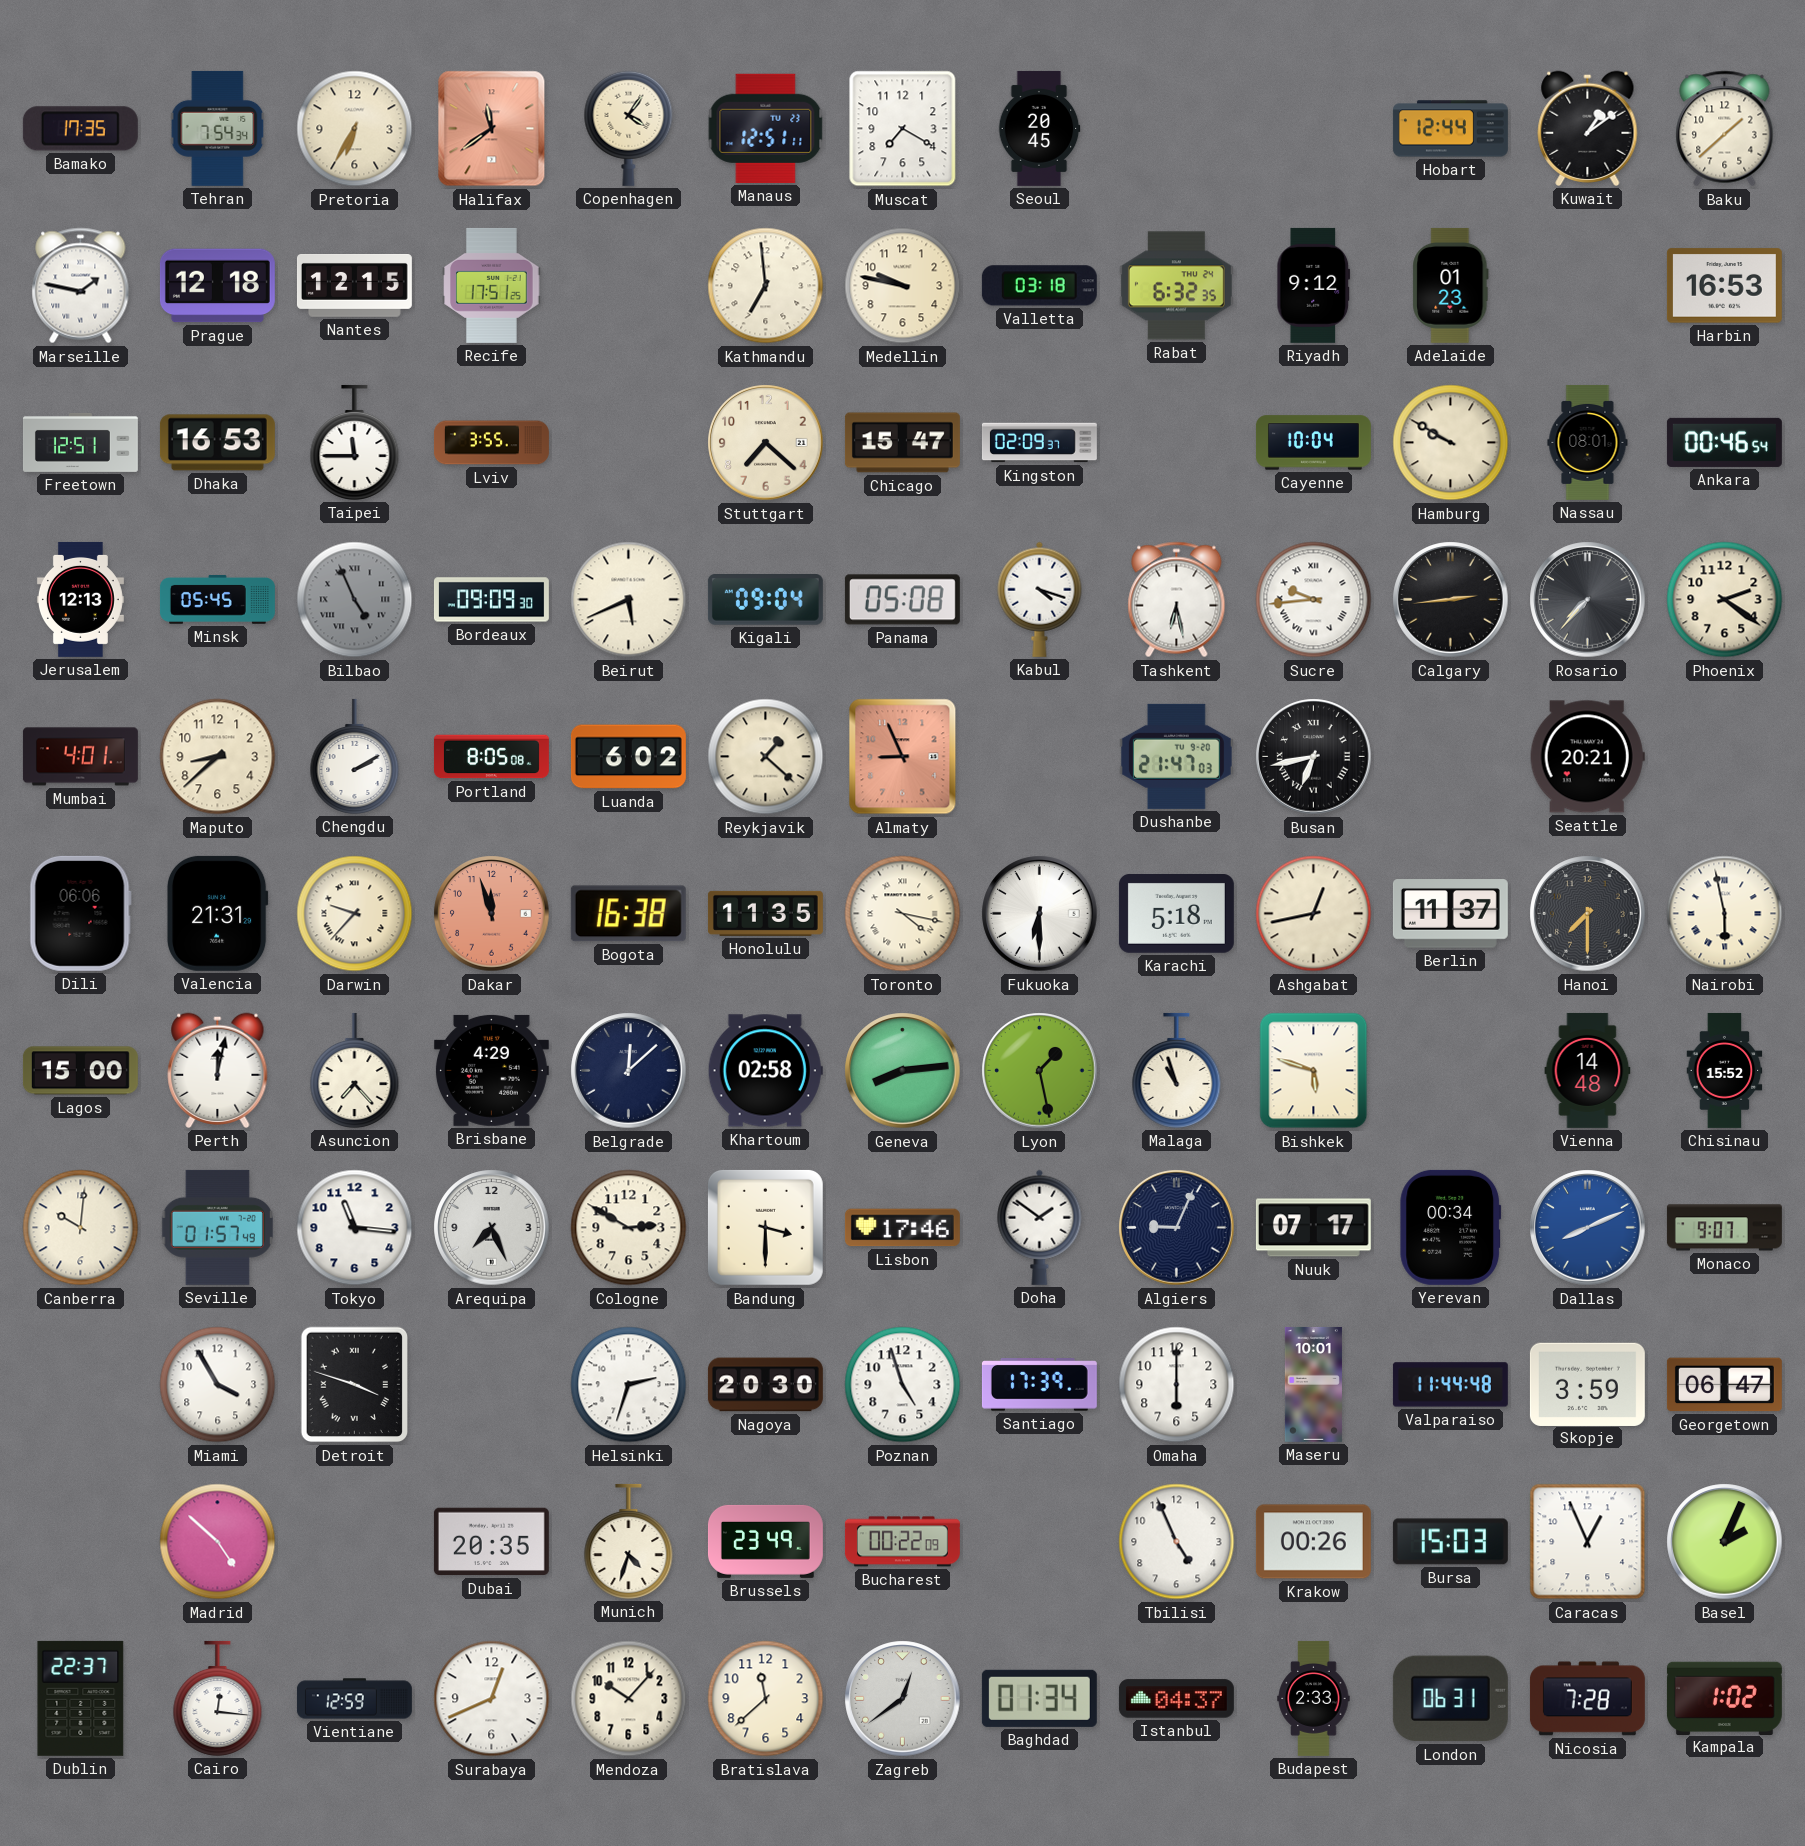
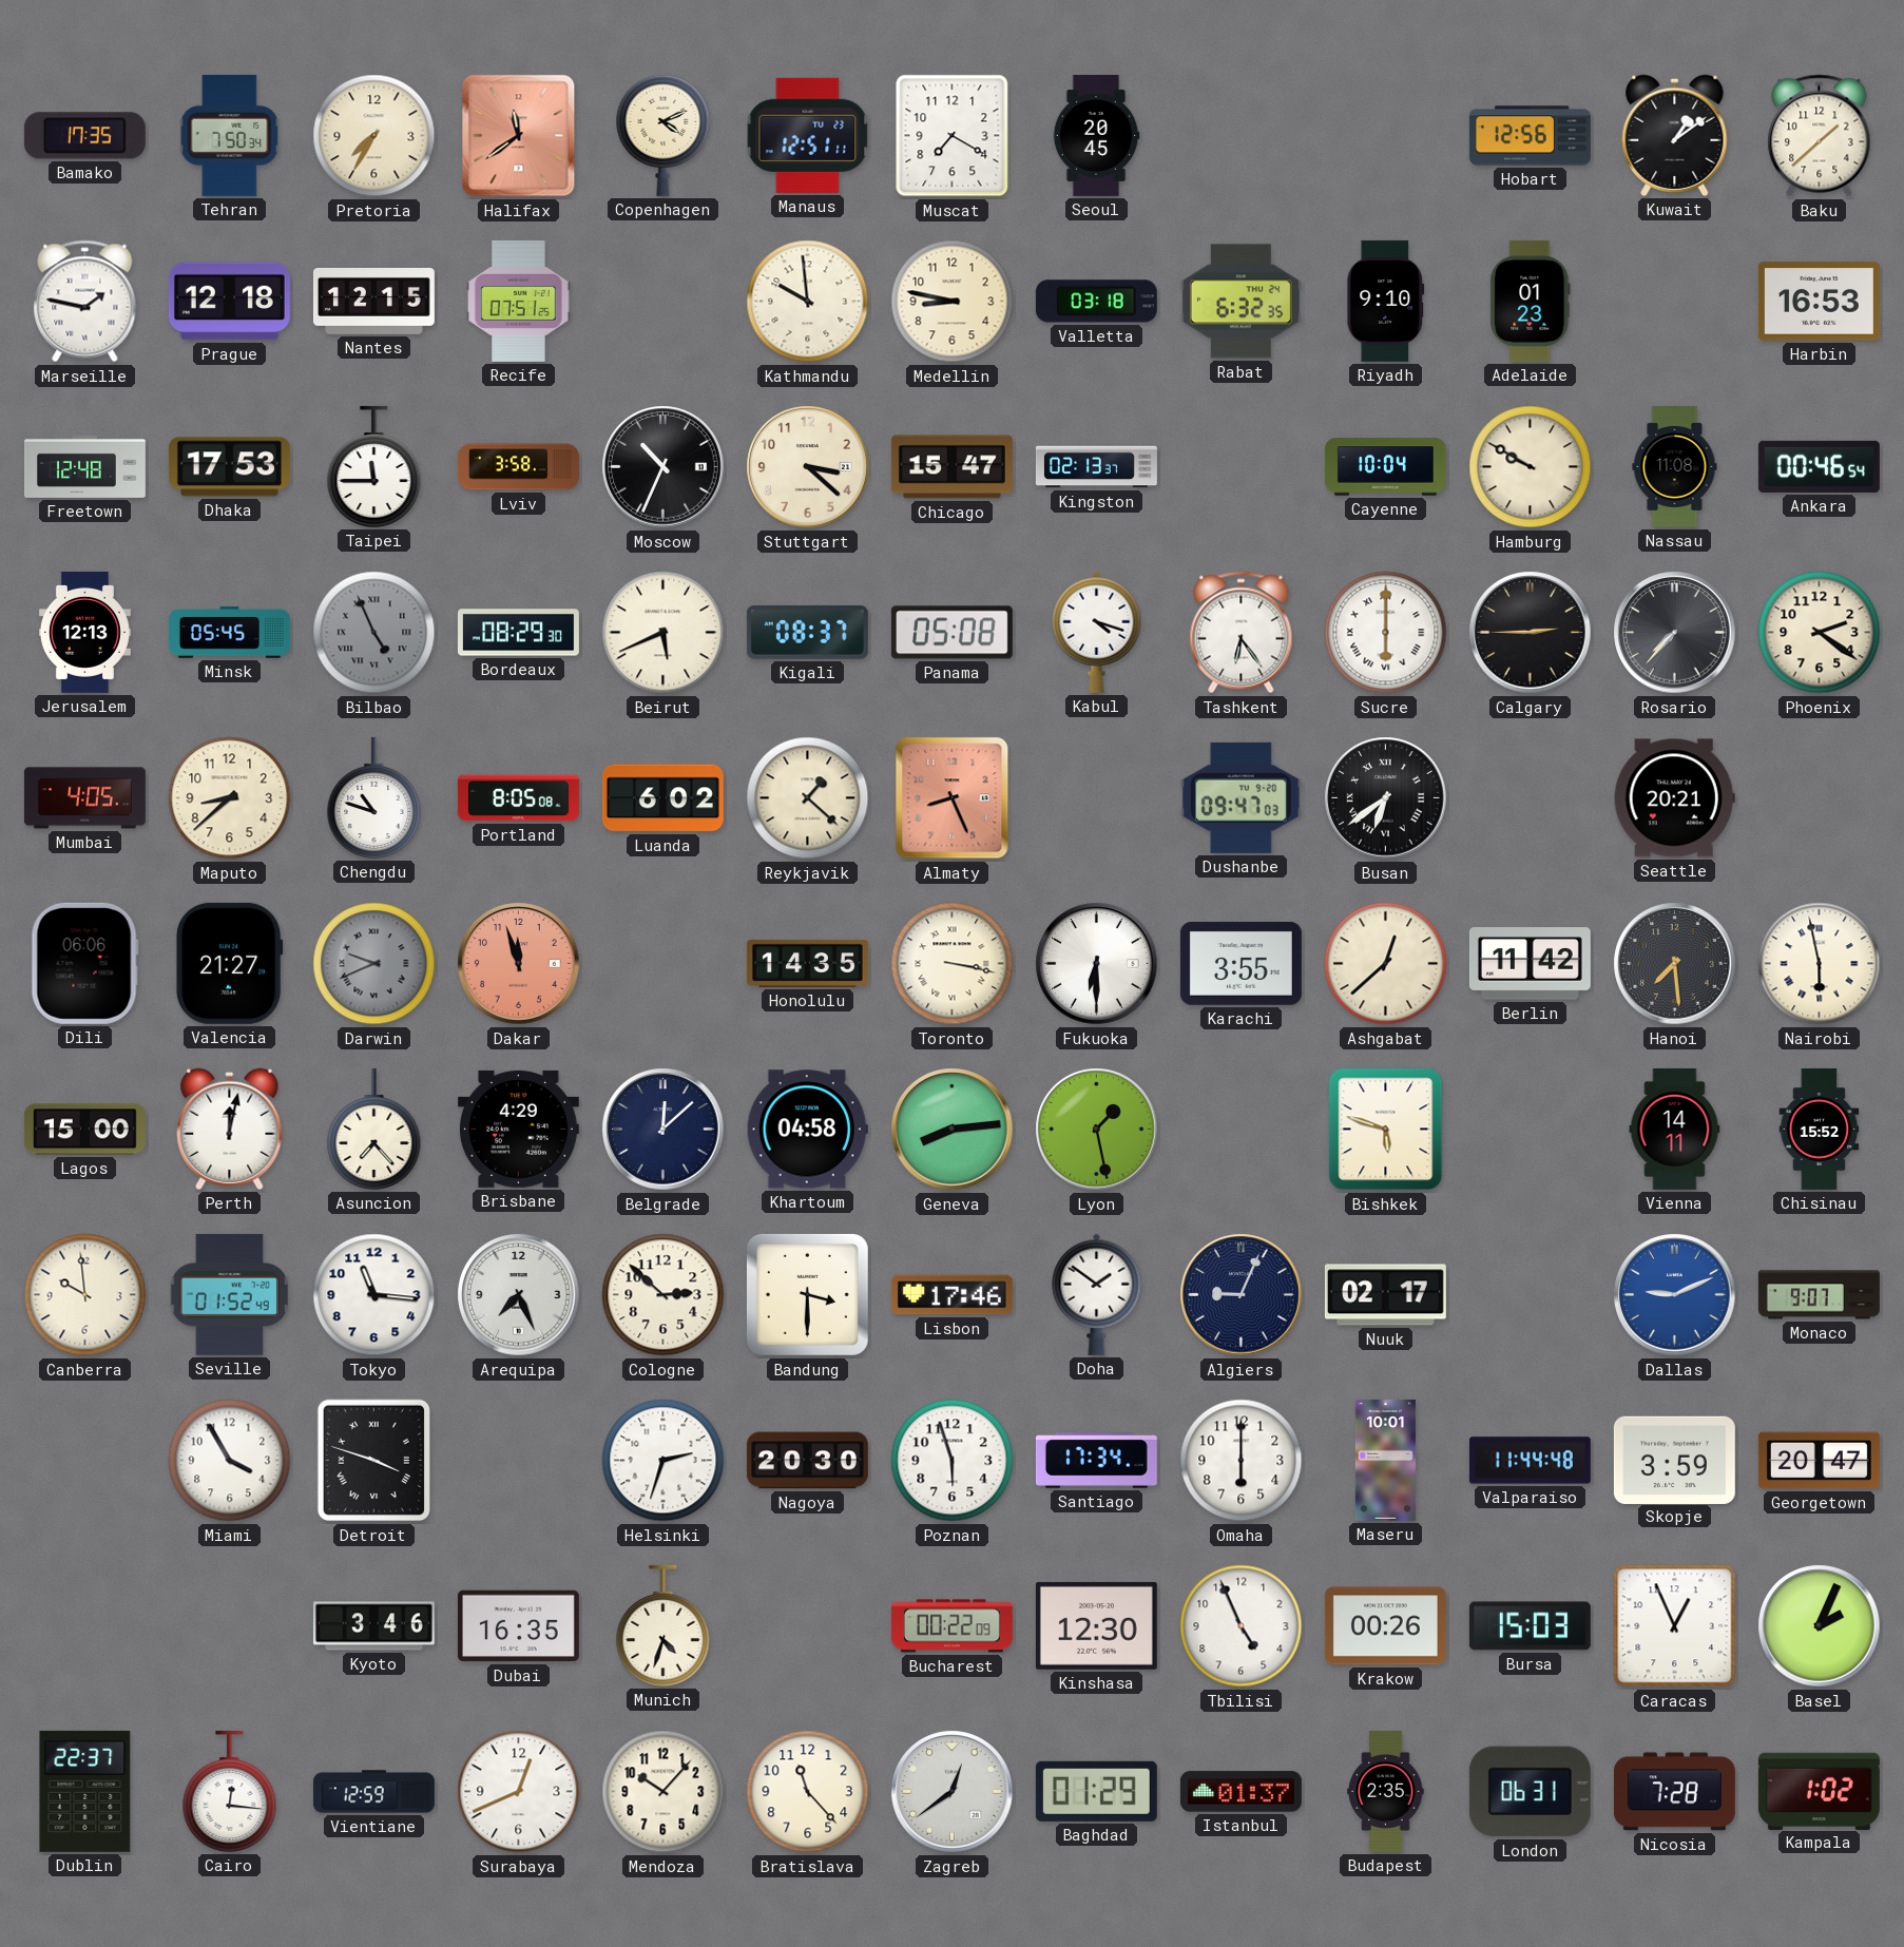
Tehran: 7:54 -> 7:50 (230, 135)
Pretoria: 6:35 -> 7:35 (374, 136)
Copenhagen: 4:06 -> 4:11 (663, 135)
Hobart: 12:44 -> 12:56 (1530, 136)
Recife: 17:51 -> 07:51 (519, 301)
Kathmandu: 6:59 -> 9:59 (808, 302)
Medellin: 9:47 -> 8:47 (953, 302)
Riyadh: 9:12 -> 9:10 (1386, 301)
Freetown: 12:51 -> 12:48 (84, 466)
Dhaka: 16:53 -> 17:53 (229, 467)
Lviv: 3:55 -> 3:58 (518, 467)
Moscow: none -> 10:34 (663, 467)
Stuttgart: 7:22 -> 3:22 (808, 467)
Kingston: 02:09 -> 02:13 (1096, 467)
Nassau: 08:01 -> 11:08 (1675, 466)
Bordeaux: 09:09 -> 08:29 (518, 633)
Kigali: 09:04 -> 08:37 (807, 633)
Tashkent: 6:28 -> 6:24 (1242, 633)
Sucre: 9:44 -> 6:00 (1386, 633)
Calgary: 2:44 -> 2:45 (1531, 633)
Mumbai: 4:01 -> 4:05 (84, 798)
Chengdu: 2:10 -> 10:48 (374, 797)
Almaty: 8:56 -> 8:26 (953, 798)
Dushanbe: 21:47 -> 09:47 (1241, 797)
Busan: 6:43 -> 6:39 (1386, 798)
Valencia: 21:31 -> 21:27 (229, 963)
Darwin: 9:37 -> 9:41 (374, 964)
Darwin dial: cream -> grey (374, 964)
Bogota: 16:38 -> none (628, 914)
Honolulu: 11:35 -> 14:35 (807, 963)
Toronto: 4:17 -> 3:17 (953, 964)
Karachi: 5:18 -> 3:55 (1241, 964)
Ashgabat: 12:43 -> 12:38 (1386, 964)
Berlin: 11:37 -> 11:42 (1530, 964)
Hanoi: 7:30 -> 7:29 (1675, 964)
Khartoum: 02:58 -> 04:58 (807, 1130)
Malaga: 10:57 -> none (1177, 1070)
Vienna: 14:48 -> 14:11 (1675, 1129)
Canberra: 10:01 -> 9:59 (85, 1295)
Seville: 01:57 -> 01:52 (229, 1294)
Cologne: 2:50 -> 2:52 (663, 1295)
Nuuk: 07:17 -> 02:17 (1385, 1295)
Yerevan: 00:34 -> none (1451, 1227)
Dallas: 8:11 -> 9:11 (1675, 1295)
Poznan: 4:57 -> 5:57 (953, 1461)
Santiago: 17:39 -> 17:34 (1096, 1461)
Georgetown: 06:47 -> 20:47 (1819, 1461)
Madrid: 4:52 -> none (218, 1542)
Kyoto: none -> 3:46 (373, 1626)
Dubai: 20:35 -> 16:35 (518, 1626)
Brussels: 23:49 -> none (765, 1541)
Kinshasa: none -> 12:30 (1096, 1625)
Bratislava: 11:38 -> 11:23 (808, 1792)
Baghdad: 01:34 -> 01:29 (1096, 1791)
Istanbul: 04:37 -> 01:37 (1241, 1792)
Budapest: 2:33 -> 2:35 (1386, 1791)
